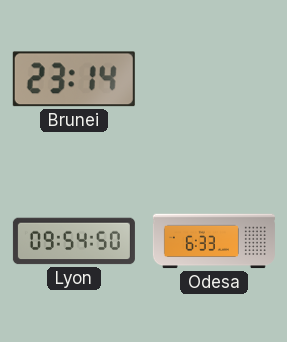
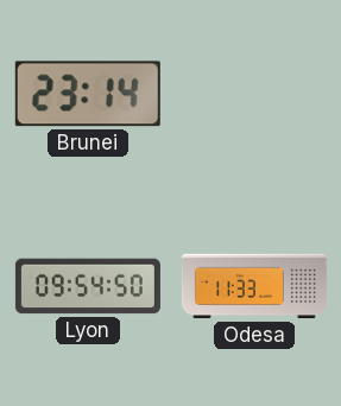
Odesa: 6:33 -> 11:33 (254, 286)
